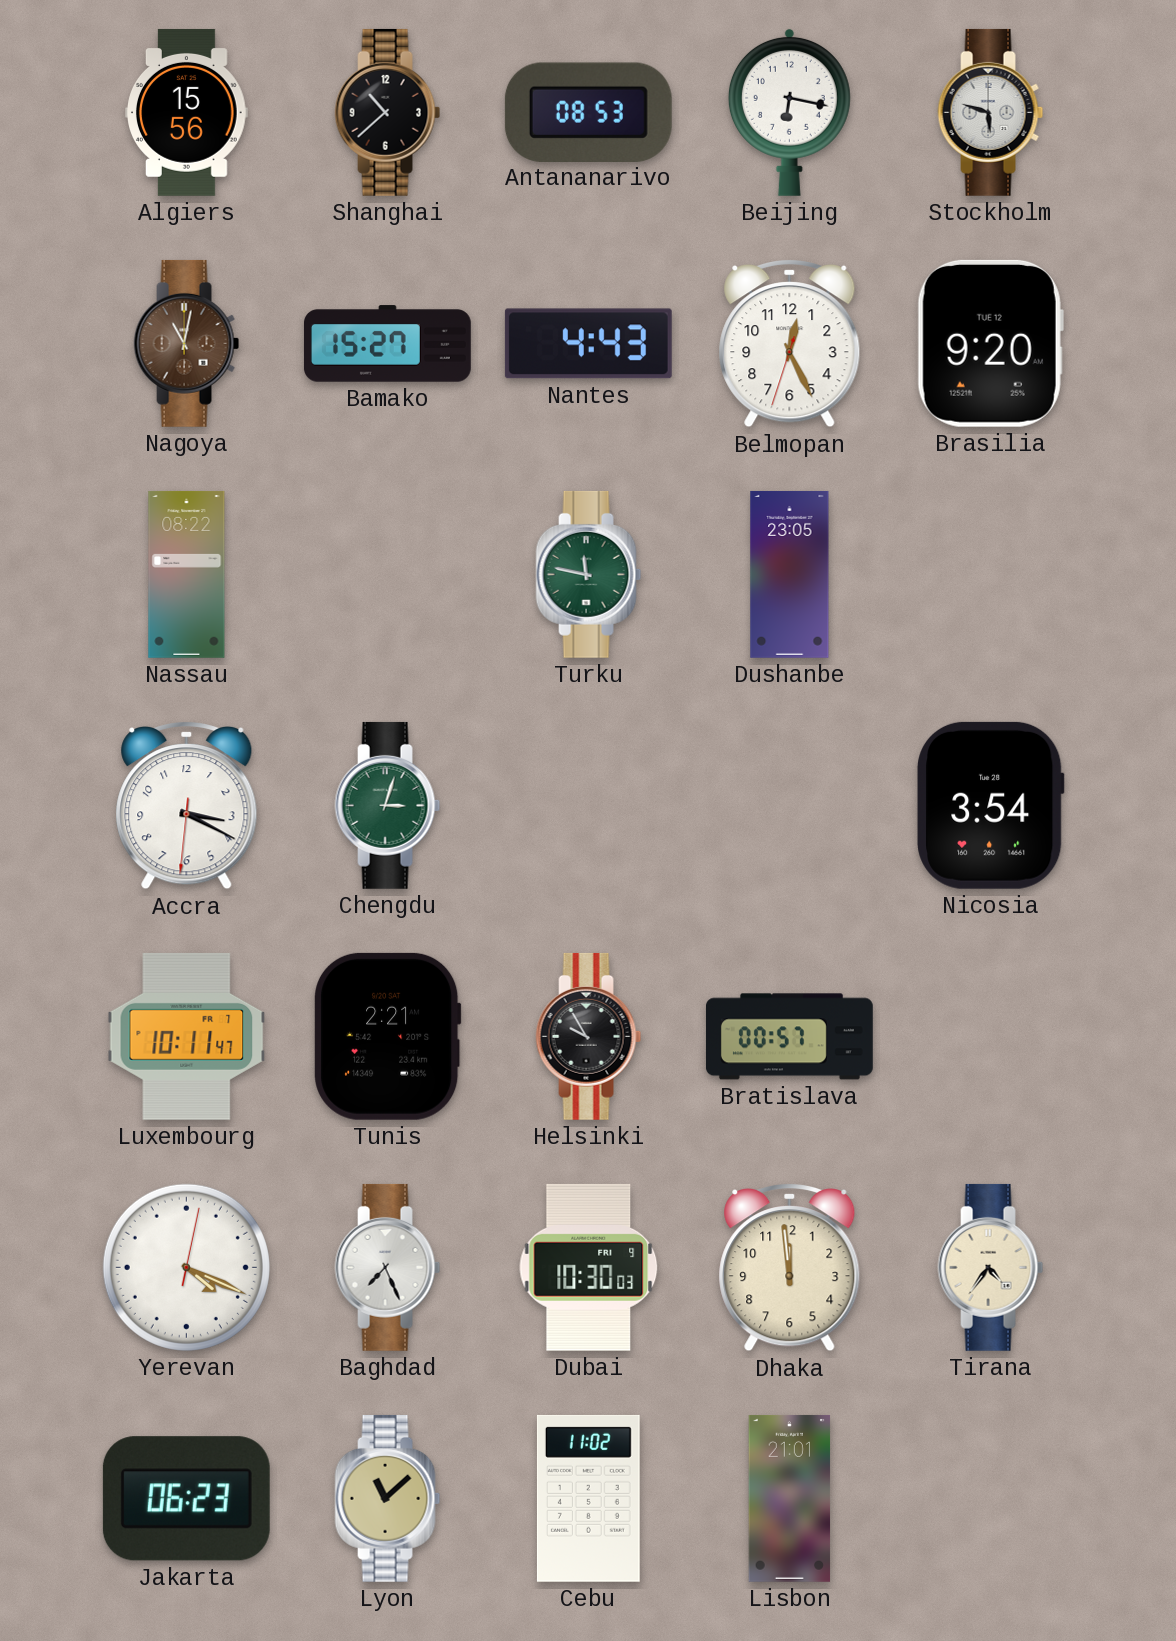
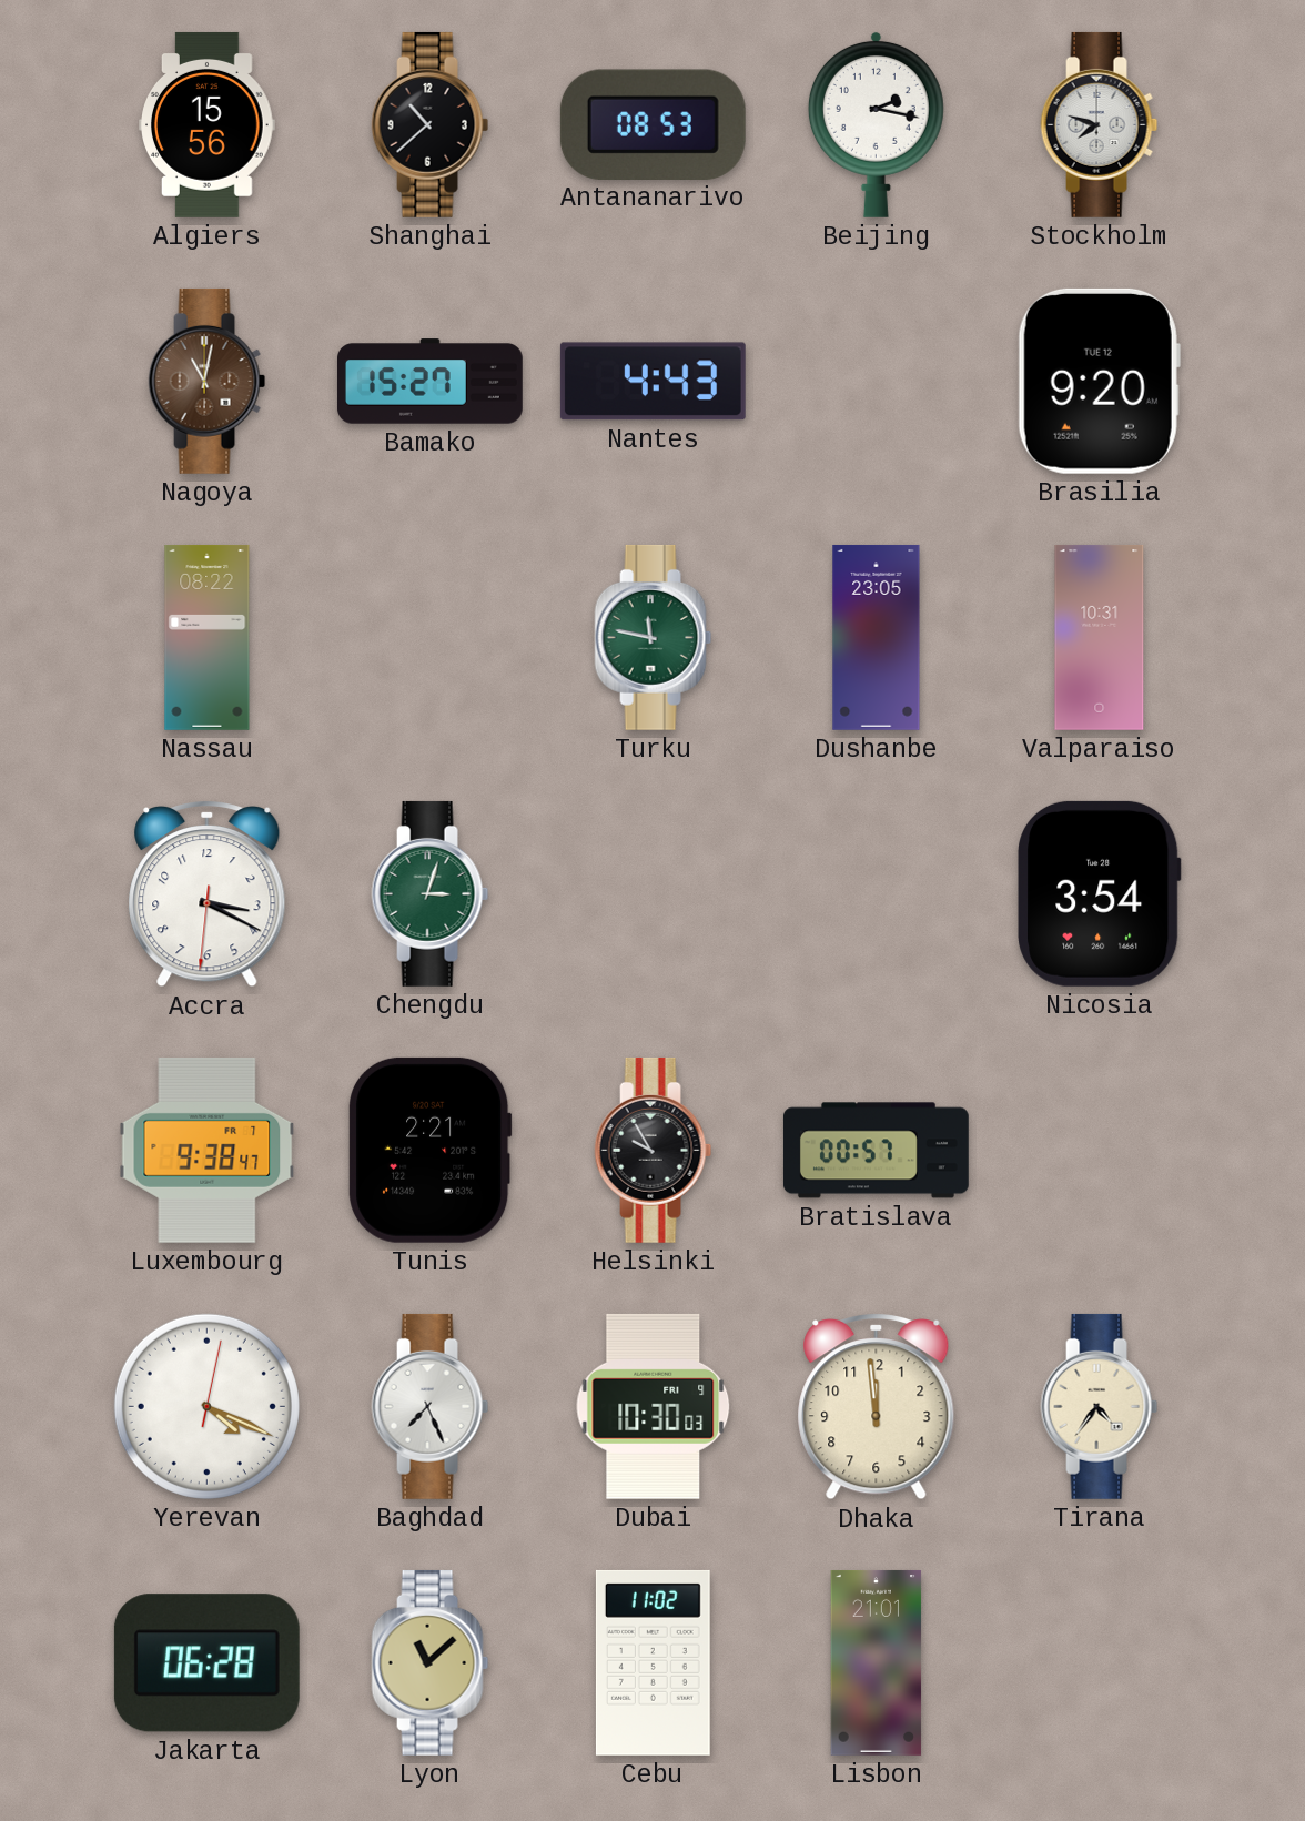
Beijing: 6:17 -> 2:17 (876, 124)
Stockholm: 5:48 -> 7:48 (1100, 124)
Belmopan: 12:25 -> none (790, 343)
Valparaiso: none -> 10:31 (1100, 637)
Luxembourg: 10:11 -> 9:38 (208, 1150)
Jakarta: 06:23 -> 06:28 (206, 1663)
